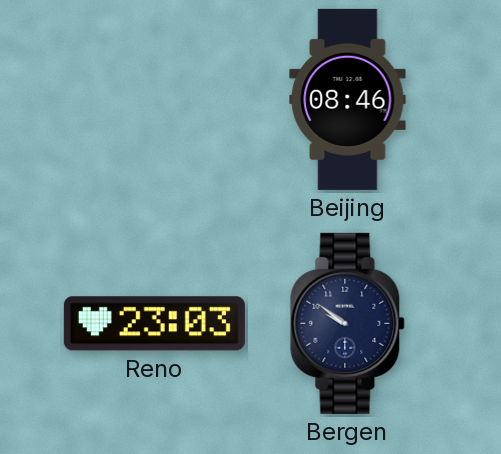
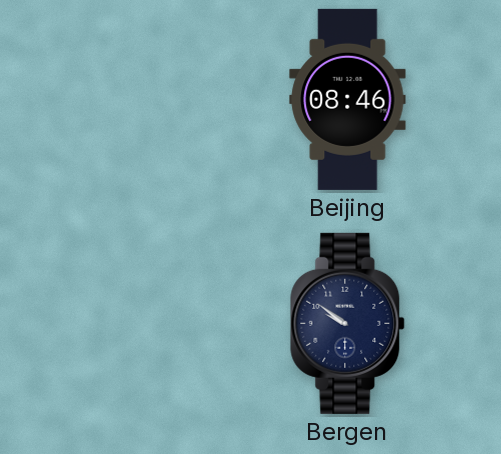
Reno: 23:03 -> none (154, 324)
